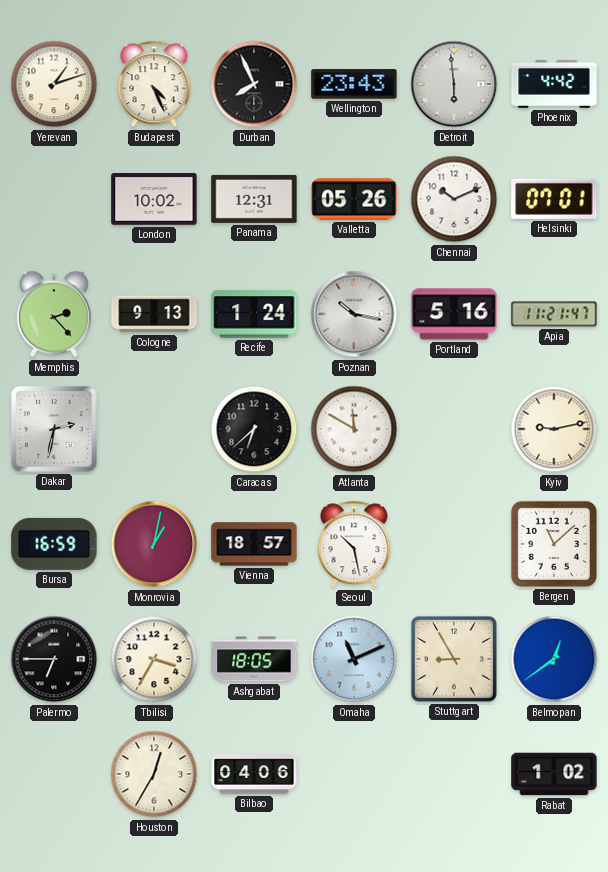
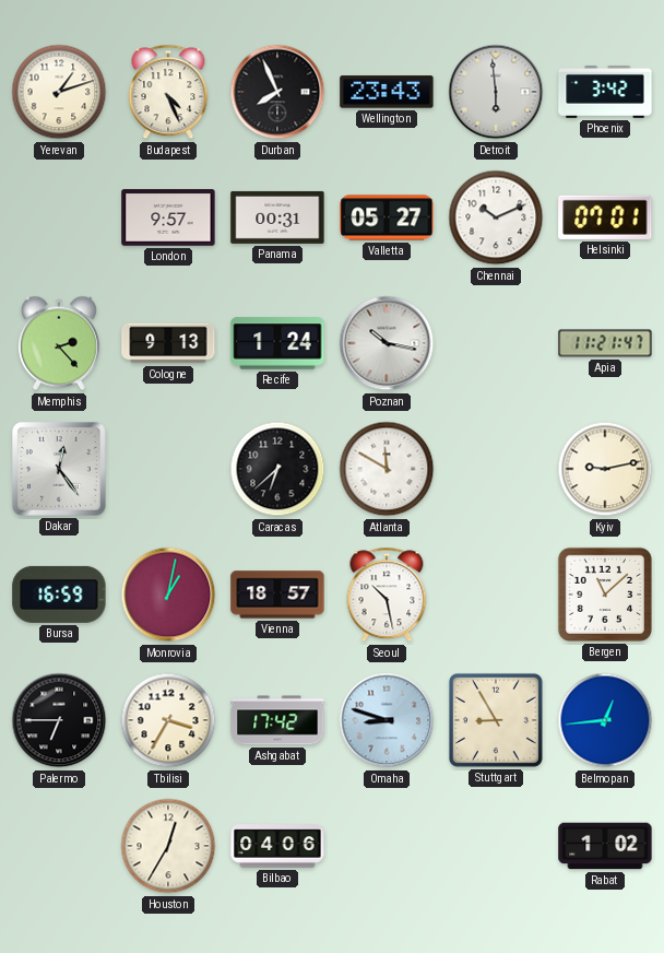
Phoenix: 4:42 -> 3:42 (605, 92)
London: 10:02 -> 9:57 (168, 217)
Panama: 12:31 -> 00:31 (277, 217)
Valletta: 05:26 -> 05:27 (387, 217)
Portland: 5:16 -> none (454, 314)
Dakar: 2:32 -> 12:24 (60, 470)
Ashgabat: 18:05 -> 17:42 (277, 720)
Omaha: 11:11 -> 8:48 (387, 720)
Belmopan: 12:39 -> 12:44 (605, 720)
